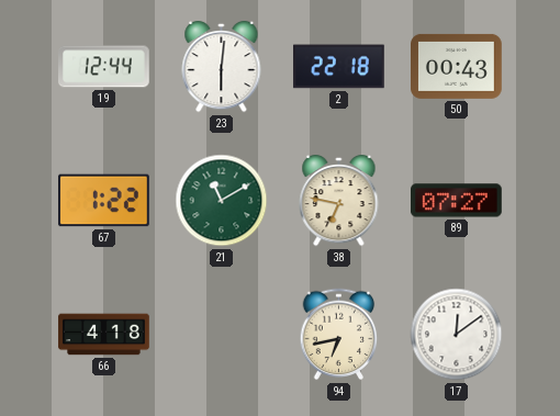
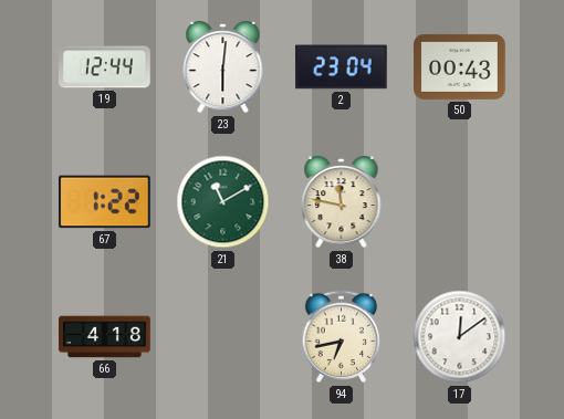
2: 22:18 -> 23:04 (342, 67)
38: 6:47 -> 11:47 (342, 202)
89: 07:27 -> none (457, 201)
